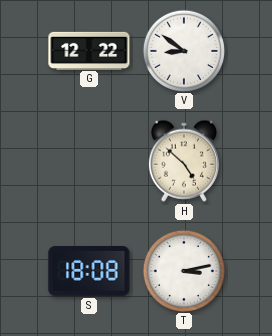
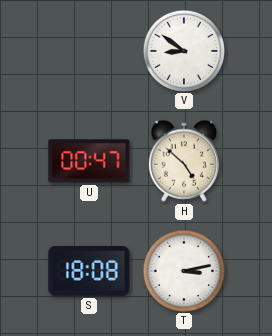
G: 12:22 -> none (89, 50)
U: none -> 00:47 (89, 161)
